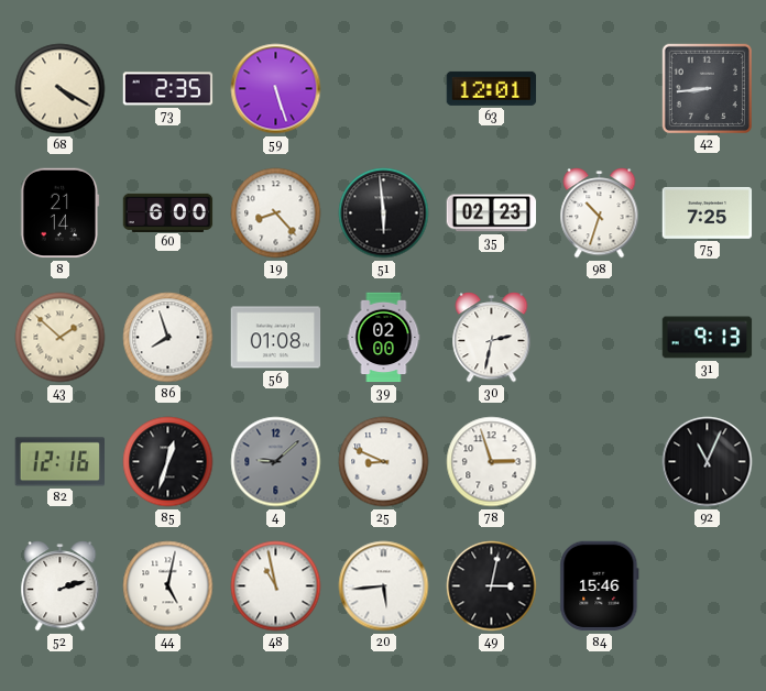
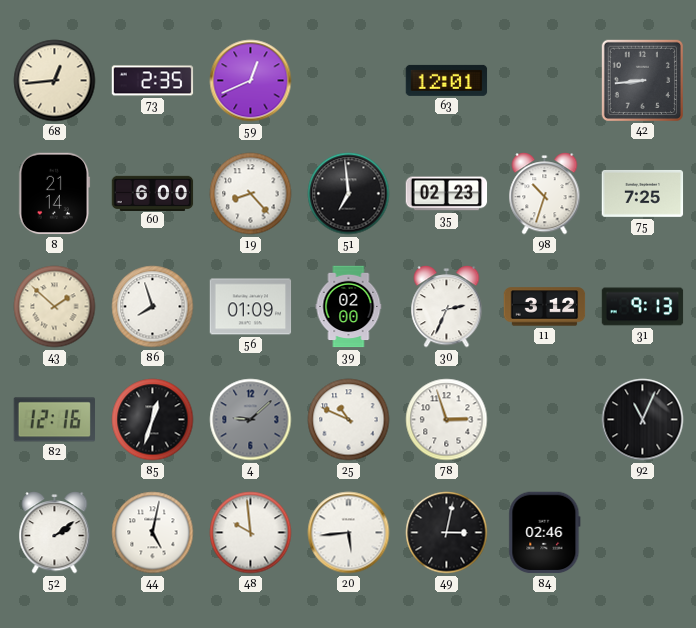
68: 4:20 -> 12:44 (55, 81)
59: 5:27 -> 12:41 (251, 81)
51: 5:59 -> 6:59 (349, 194)
56: 01:08 -> 01:09 (251, 307)
30: 2:32 -> 2:34 (447, 307)
11: none -> 3:12 (545, 307)
25: 8:49 -> 10:49 (349, 420)
52: 2:12 -> 2:09 (55, 533)
48: 10:58 -> 9:59 (251, 533)
84: 15:46 -> 02:46 (545, 533)
